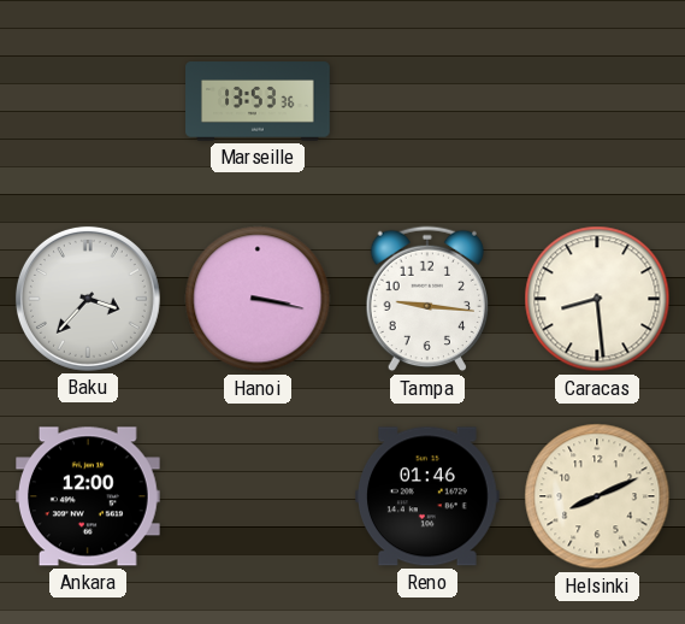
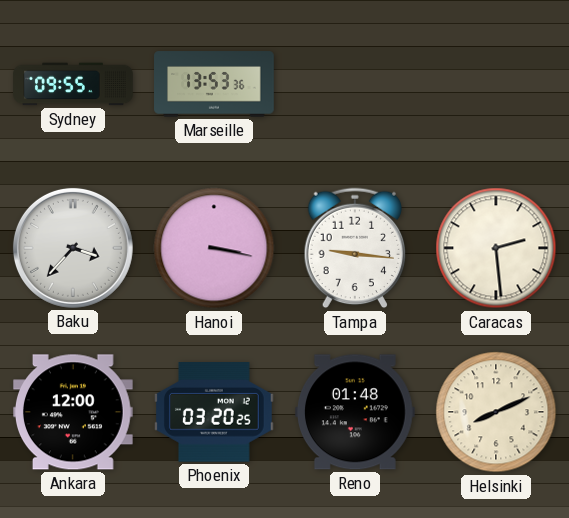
Sydney: none -> 09:55 (73, 84)
Caracas: 8:29 -> 2:29 (496, 248)
Phoenix: none -> 03:20 (215, 412)
Reno: 01:46 -> 01:48 (355, 412)
